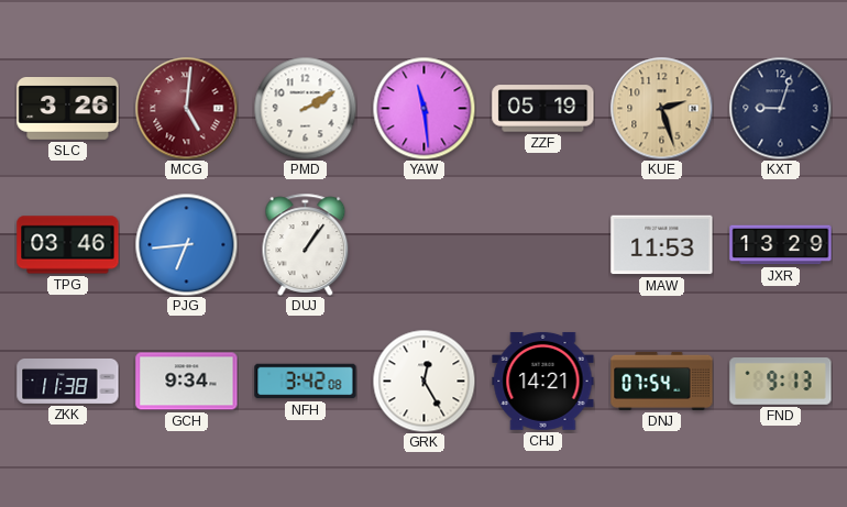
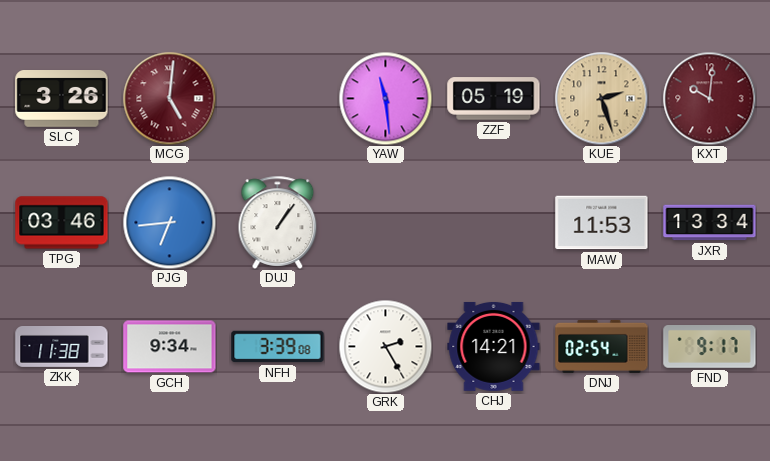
PMD: 2:10 -> none (305, 108)
KXT: 9:03 -> 10:01 (709, 98)
KXT dial: navy -> burgundy (709, 98)
JXR: 13:29 -> 13:34 (710, 223)
NFH: 3:42 -> 3:39 (278, 347)
GRK: 12:25 -> 2:25 (385, 346)
DNJ: 07:54 -> 02:54 (602, 346)
FND: 9:13 -> 9:17 (710, 347)
